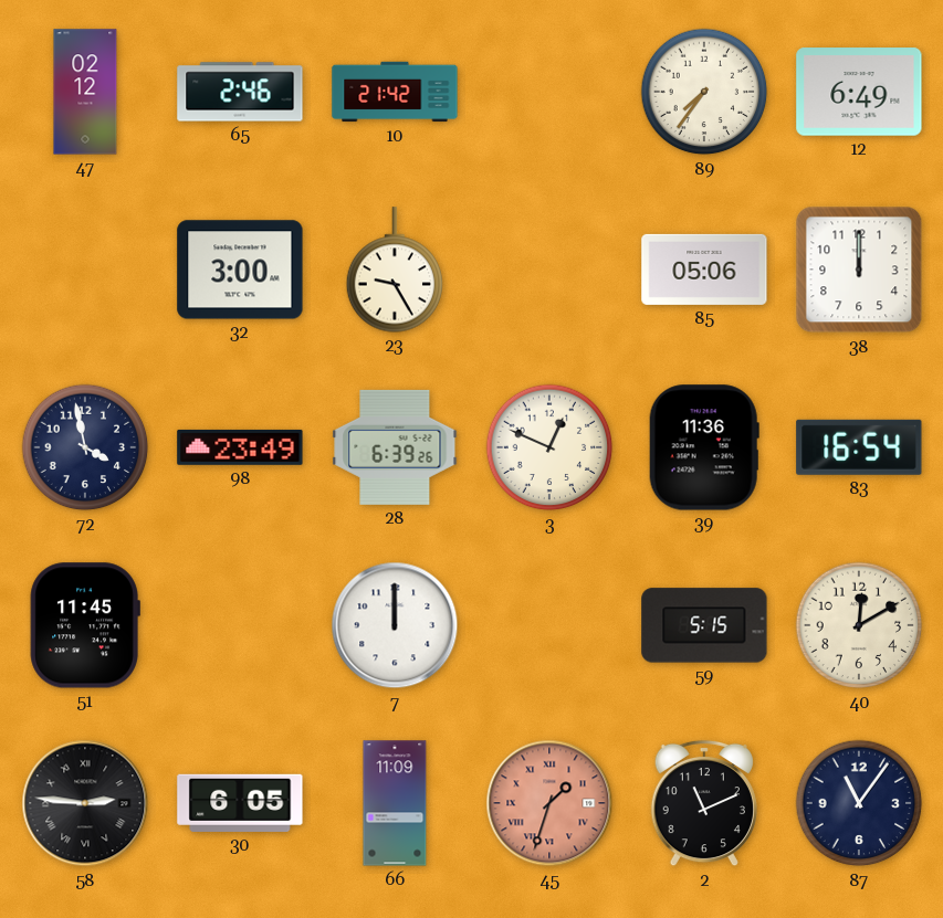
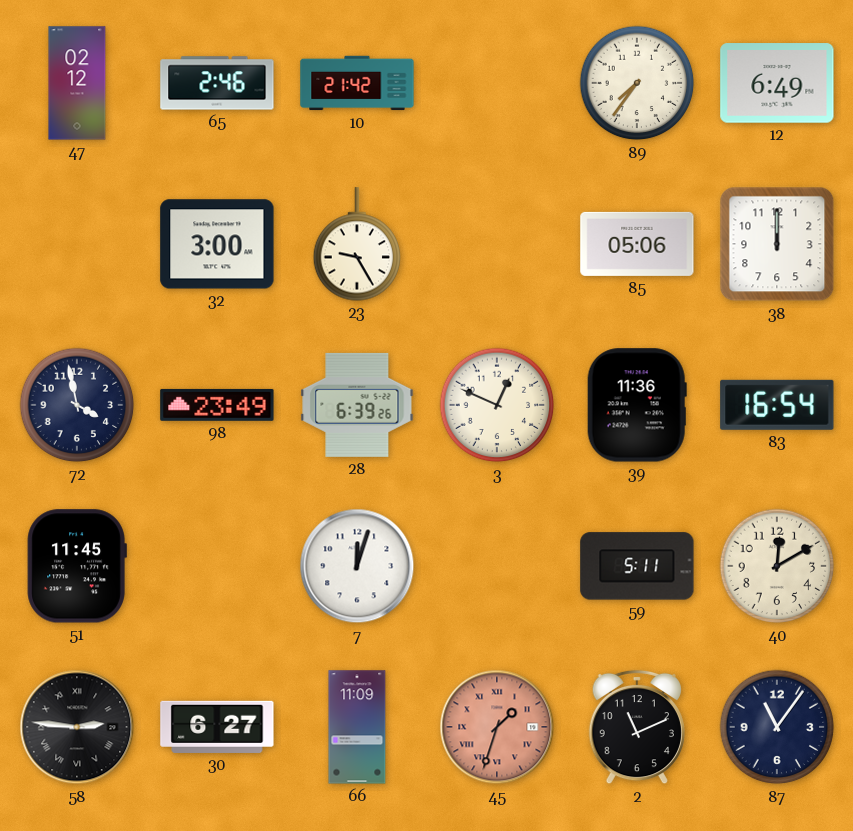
7: 12:00 -> 12:03 (357, 566)
59: 5:15 -> 5:11 (637, 566)
30: 6:05 -> 6:27 (217, 727)
